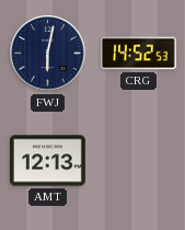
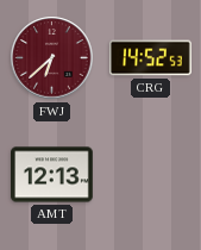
FWJ: 6:02 -> 6:38 (52, 58)
FWJ dial: navy -> burgundy (52, 58)
